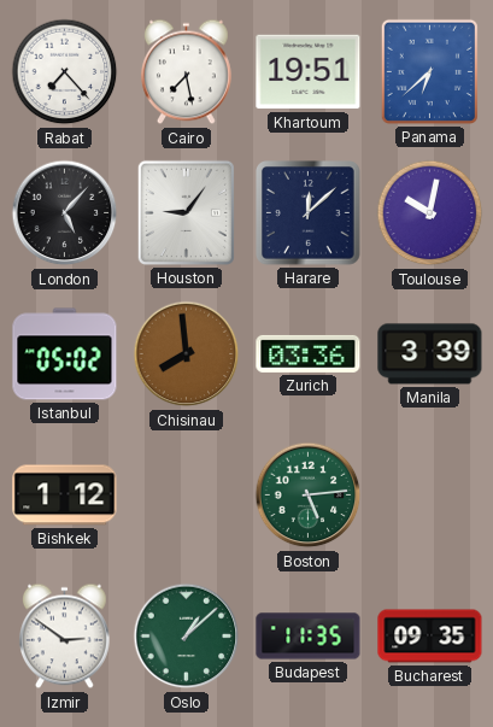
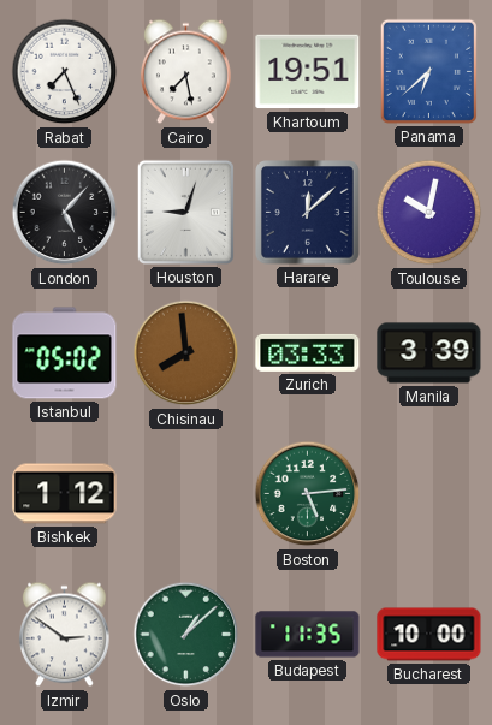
Rabat: 7:23 -> 7:26 (65, 72)
Houston: 9:06 -> 9:03 (185, 212)
Zurich: 03:36 -> 03:33 (308, 352)
Bucharest: 09:35 -> 10:00 (429, 635)
